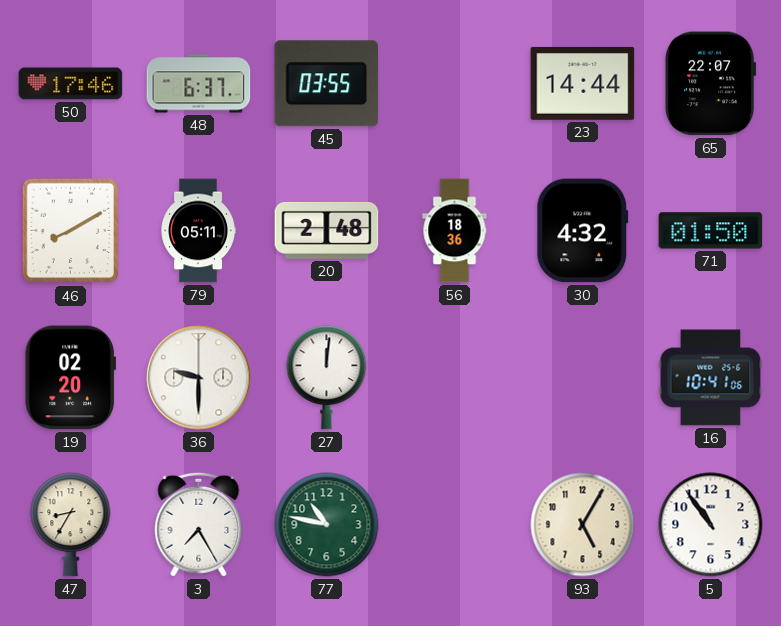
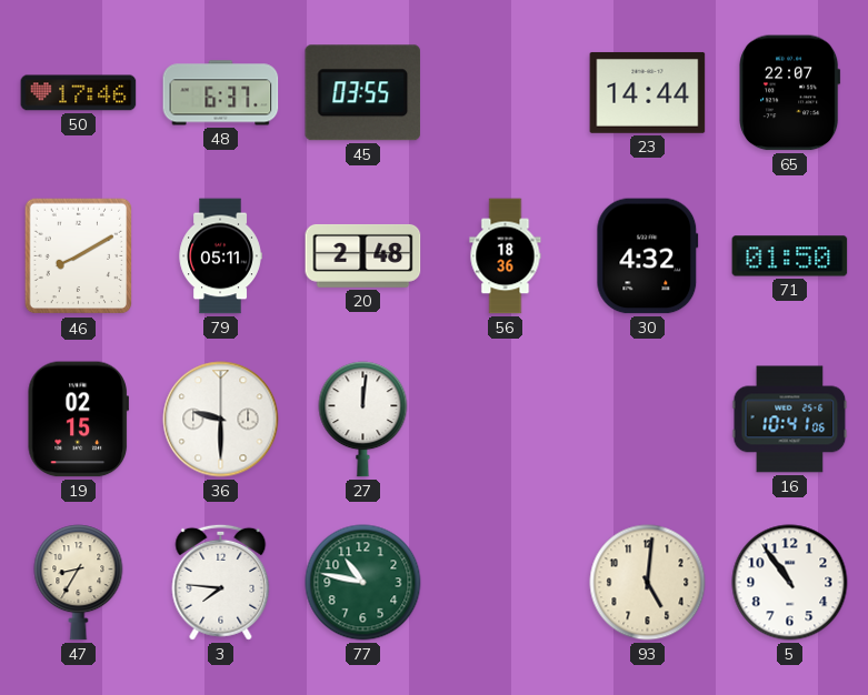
19: 02:20 -> 02:15 (78, 420)
3: 7:25 -> 7:46 (221, 582)
93: 5:05 -> 5:01 (648, 583)
